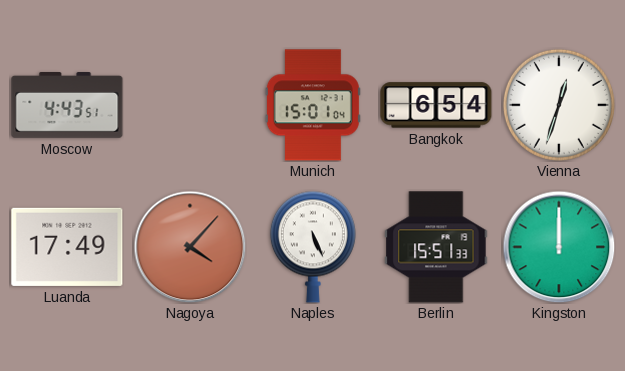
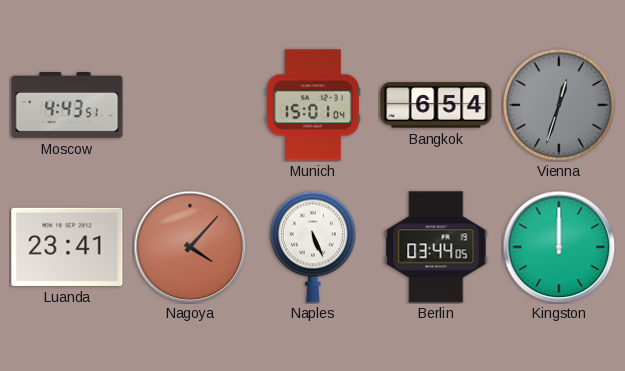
Vienna dial: white -> grey (559, 105)
Luanda: 17:49 -> 23:41 (67, 247)
Berlin: 15:51 -> 03:44 (436, 247)
